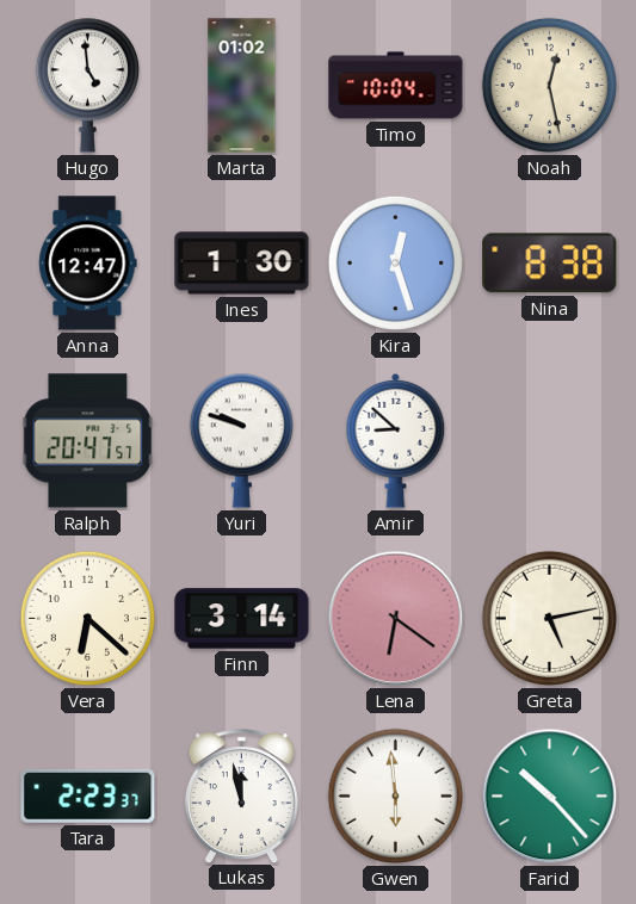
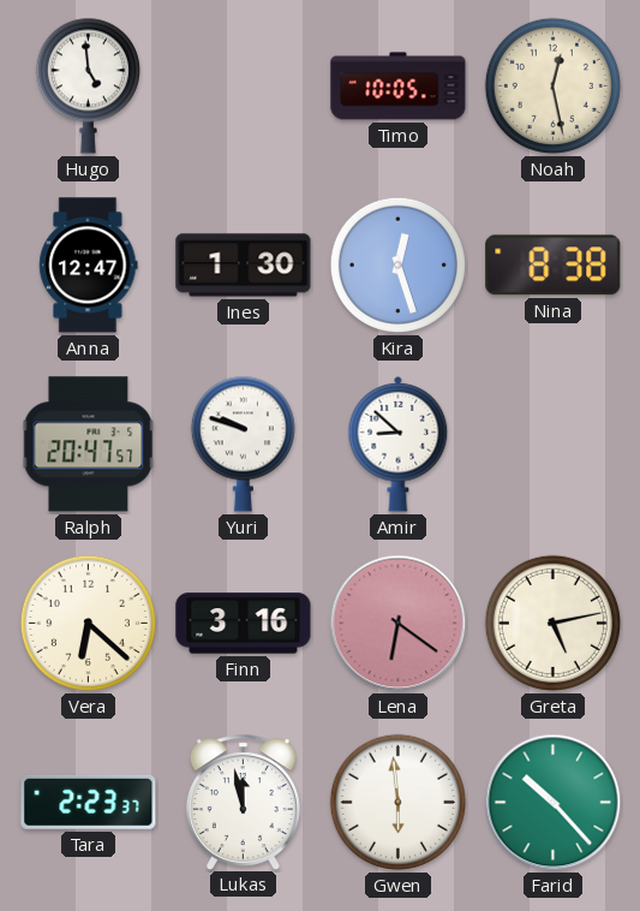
Marta: 01:02 -> none (242, 86)
Timo: 10:04 -> 10:05 (399, 87)
Finn: 3:14 -> 3:16 (244, 624)
